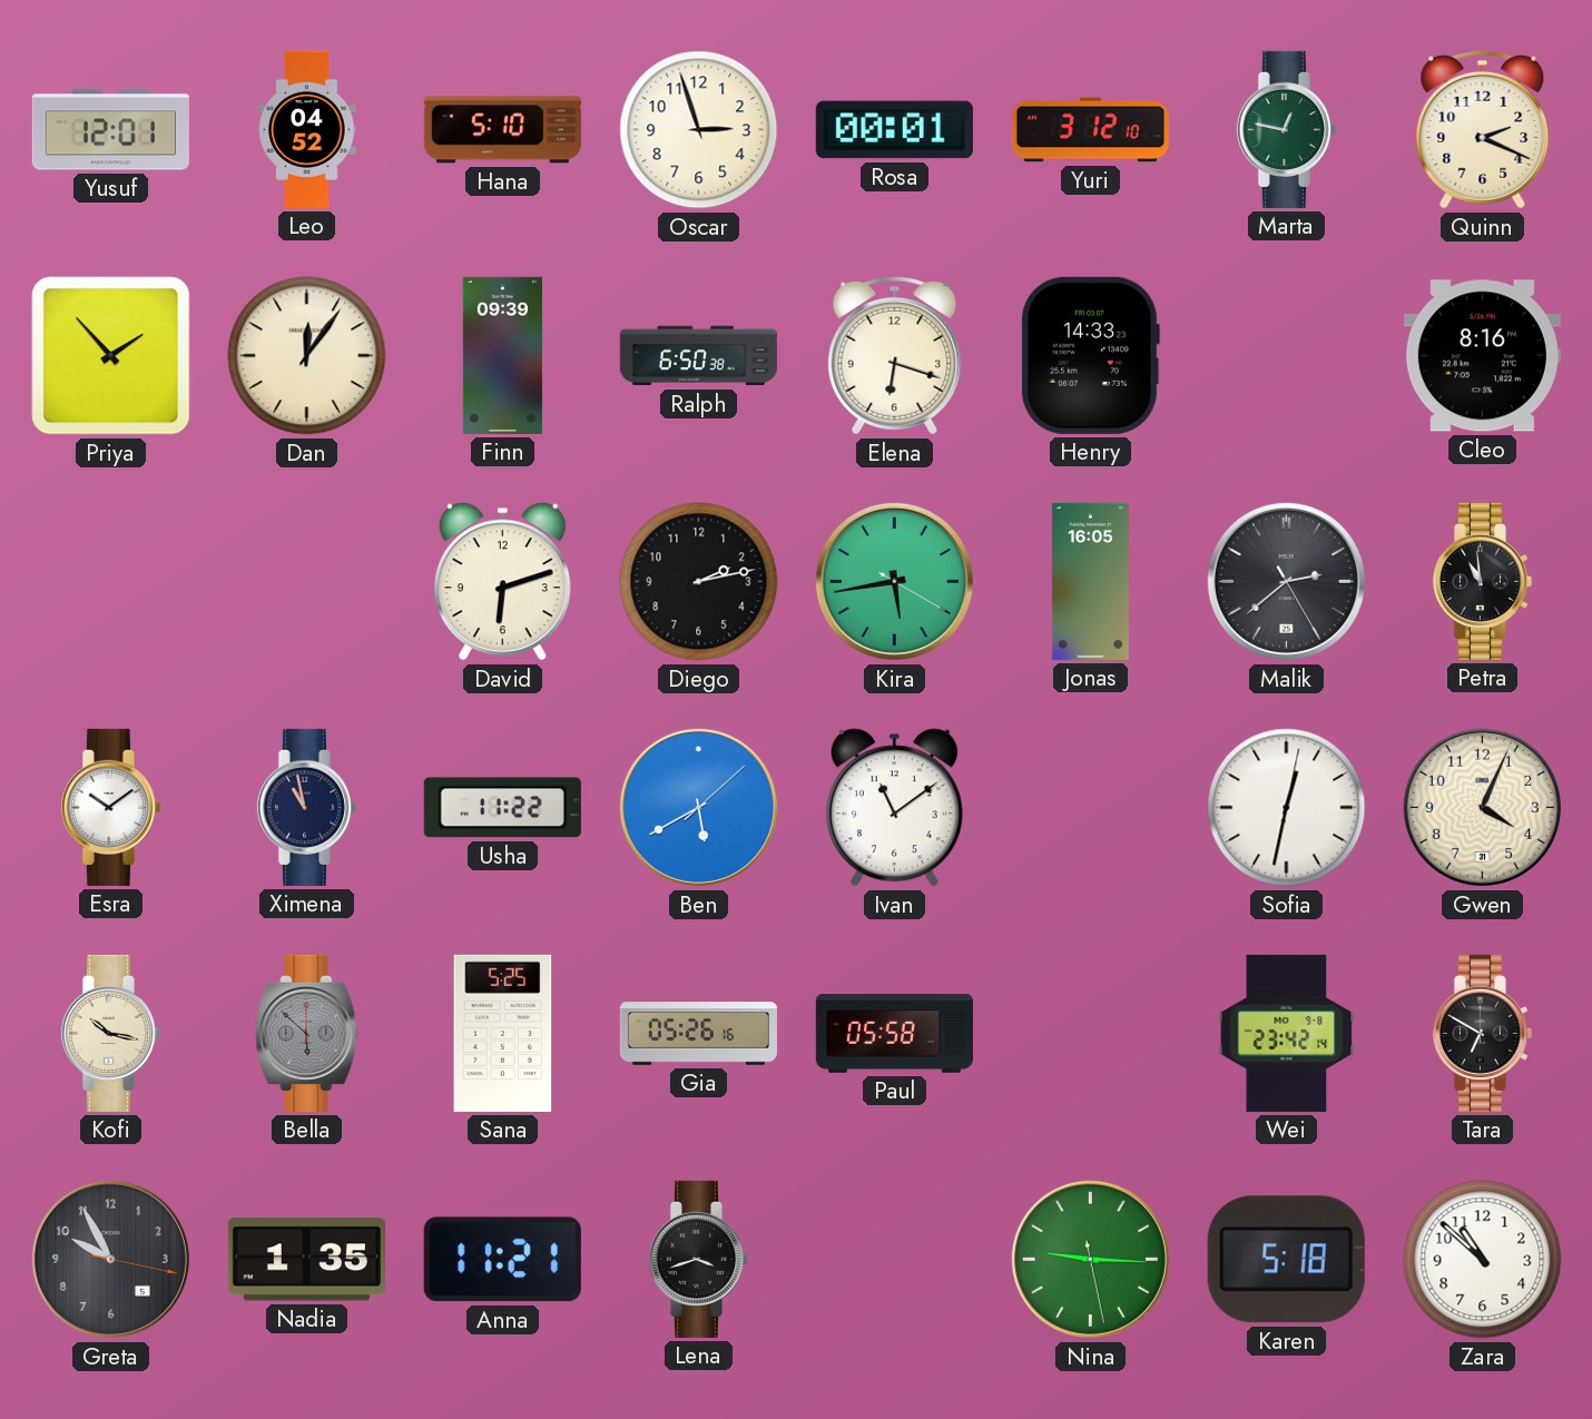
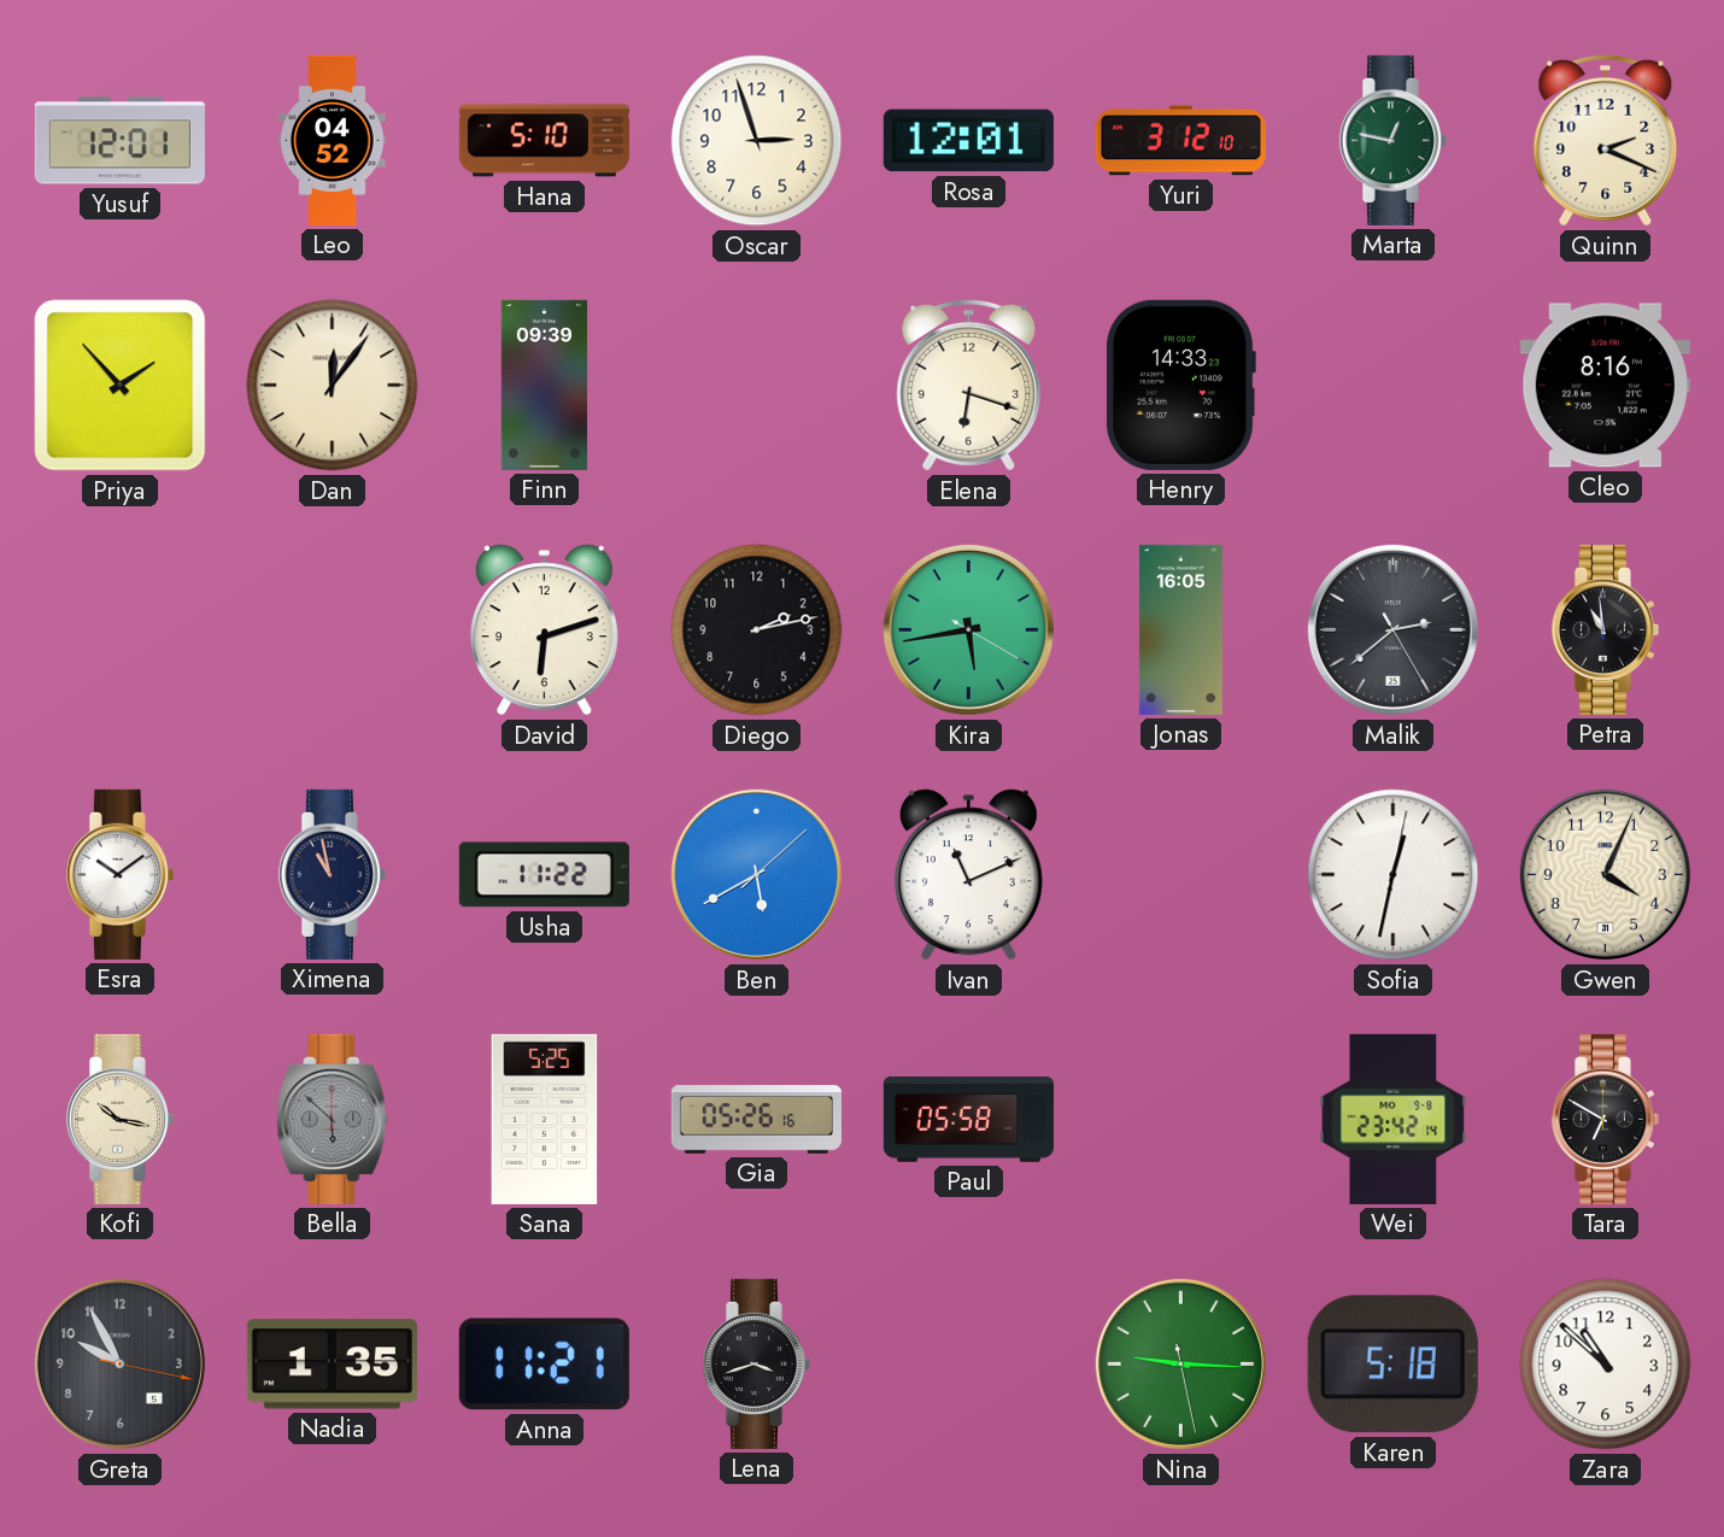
Rosa: 00:01 -> 12:01 (968, 141)
Ralph: 6:50 -> none (698, 356)
Ivan: 11:09 -> 11:11 (968, 875)
